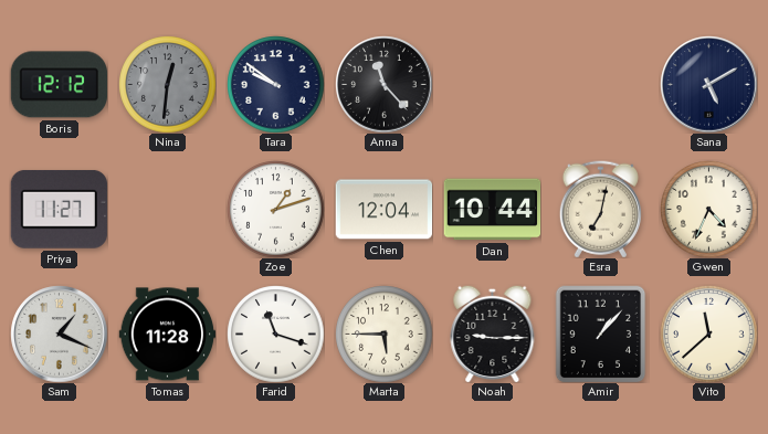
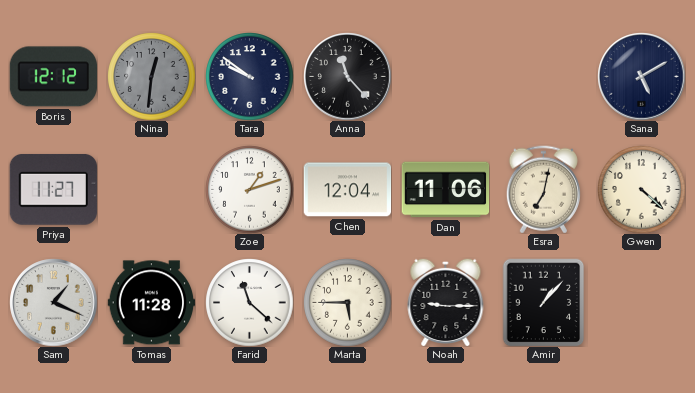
Dan: 10:44 -> 11:06 (445, 190)
Gwen: 4:34 -> 4:22 (641, 189)
Farid: 11:18 -> 11:22 (249, 302)
Vito: 11:38 -> none (708, 334)
